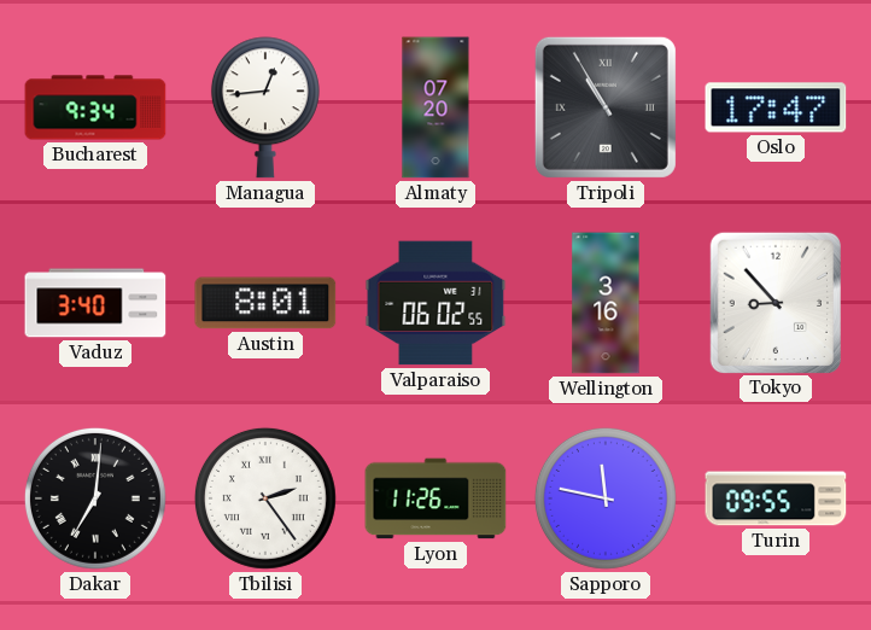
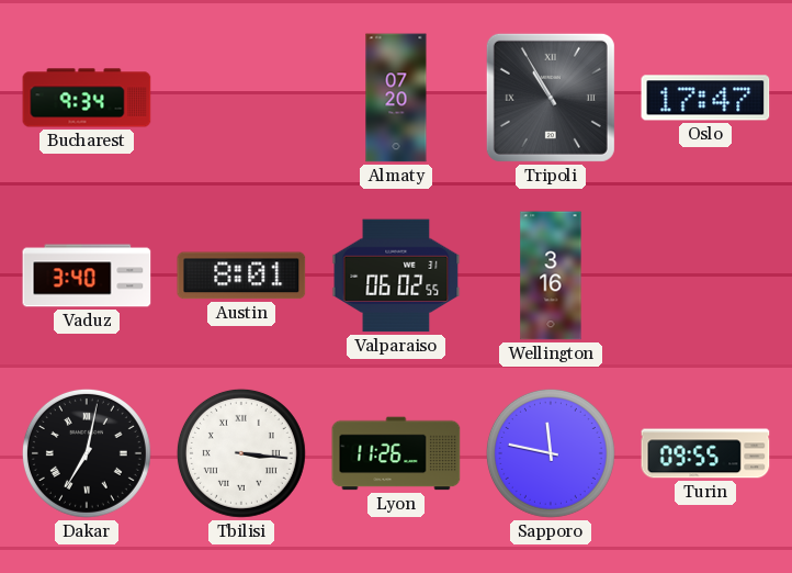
Managua: 12:44 -> none (265, 107)
Tokyo: 8:53 -> none (774, 302)
Dakar: 7:01 -> 7:02 (87, 453)
Tbilisi: 2:24 -> 3:16 (241, 453)
